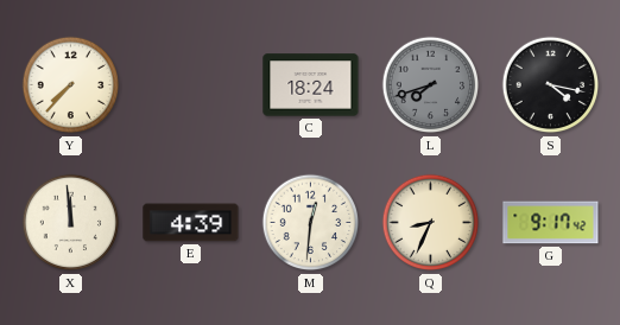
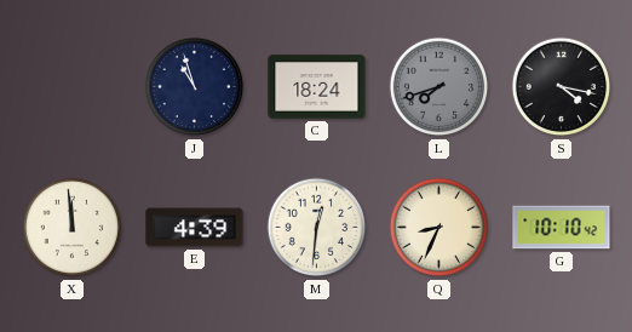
Y: 7:37 -> none (71, 85)
J: none -> 10:57 (195, 87)
G: 9:17 -> 10:10 (562, 228)
